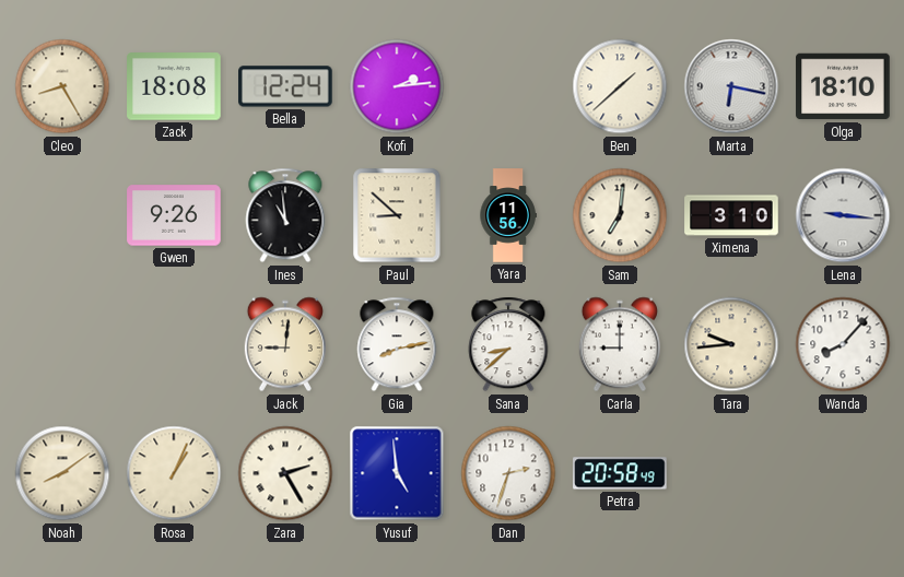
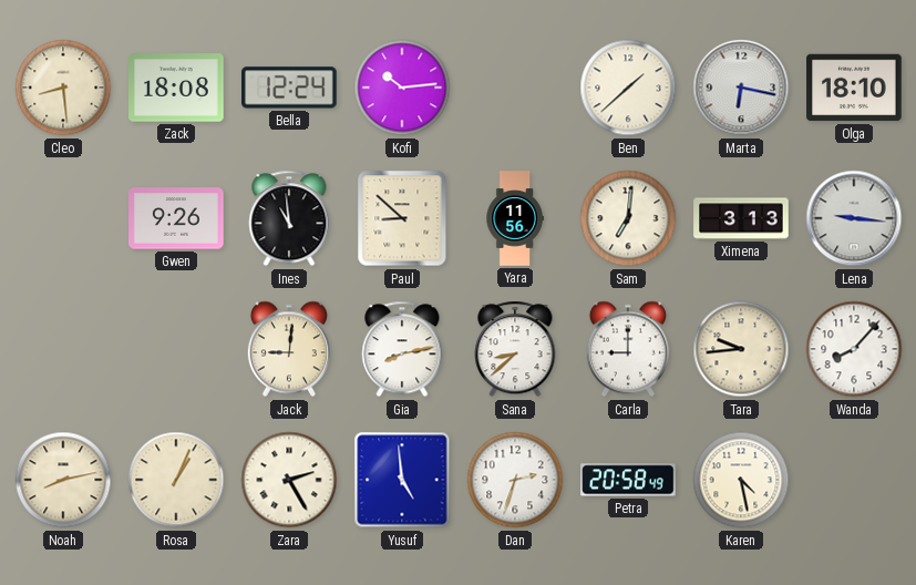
Cleo: 8:25 -> 8:29 (63, 88)
Kofi: 2:14 -> 10:14 (402, 88)
Ximena: 3:10 -> 3:13 (741, 218)
Noah: 8:09 -> 8:13 (63, 480)
Karen: none -> 4:28 (741, 480)
